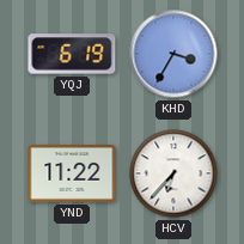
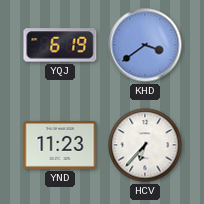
KHD: 3:35 -> 3:39 (145, 45)
YND: 11:22 -> 11:23 (60, 145)
